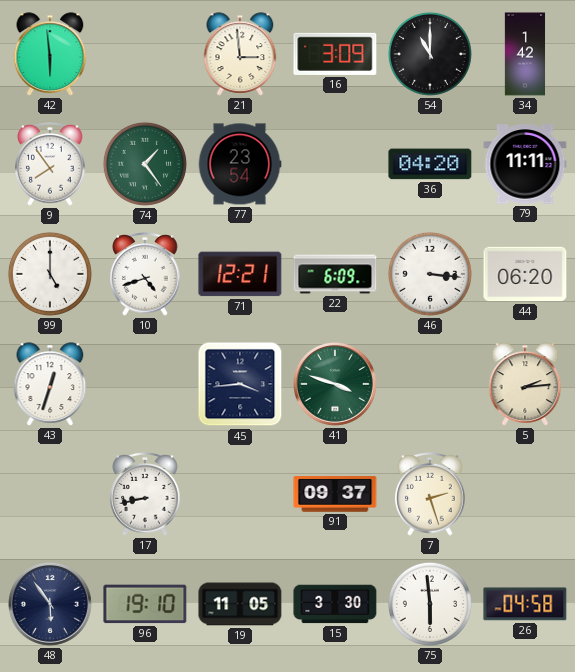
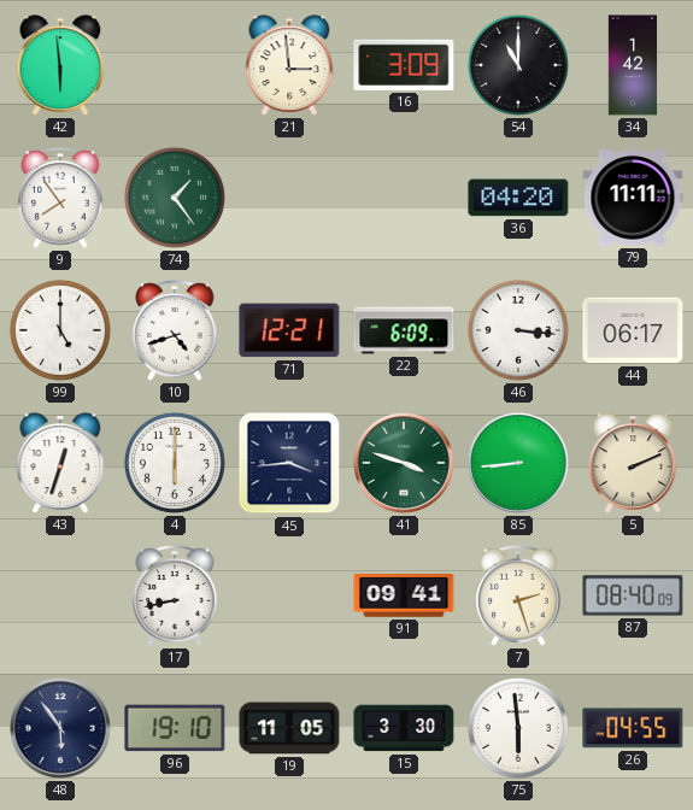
77: 23:54 -> none (240, 164)
44: 06:20 -> 06:17 (633, 330)
4: none -> 6:00 (175, 463)
85: none -> 8:44 (518, 463)
5: 2:14 -> 2:11 (633, 463)
91: 09:37 -> 09:41 (404, 595)
87: none -> 08:40 (633, 595)
26: 04:58 -> 04:55 (633, 728)
